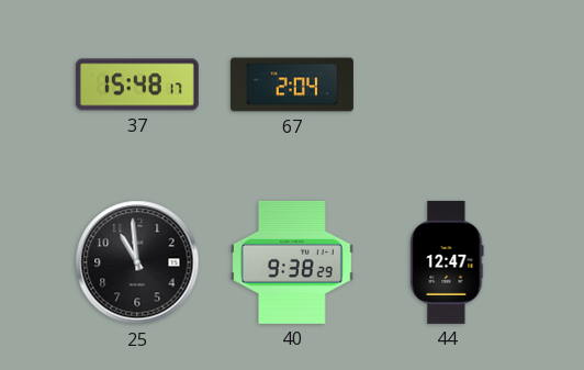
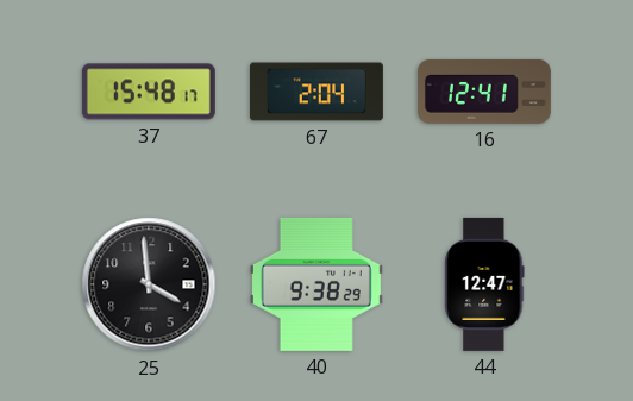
16: none -> 12:41 (484, 92)
25: 10:59 -> 3:59 (149, 284)
